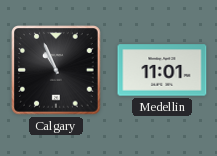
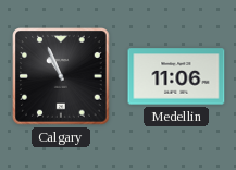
Medellin: 11:01 -> 11:06 (176, 76)
